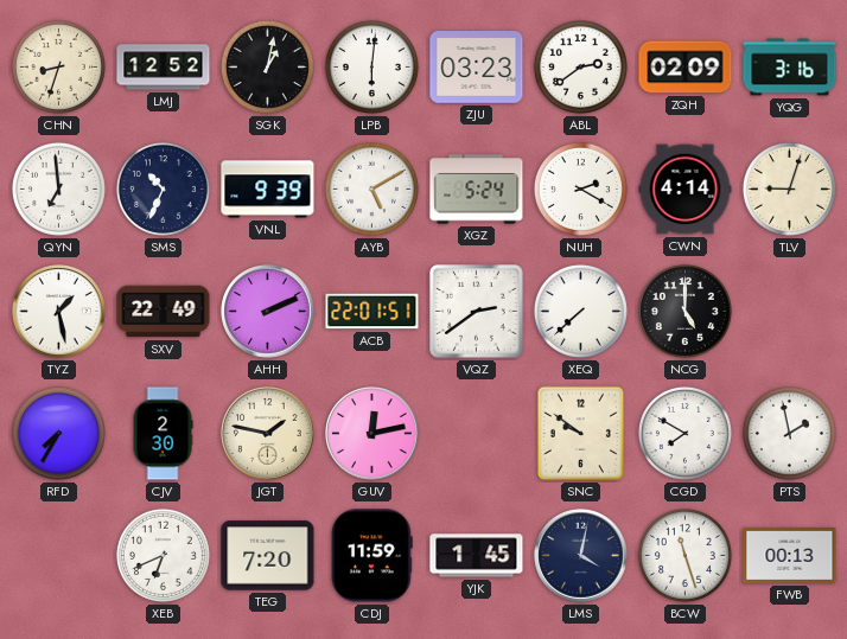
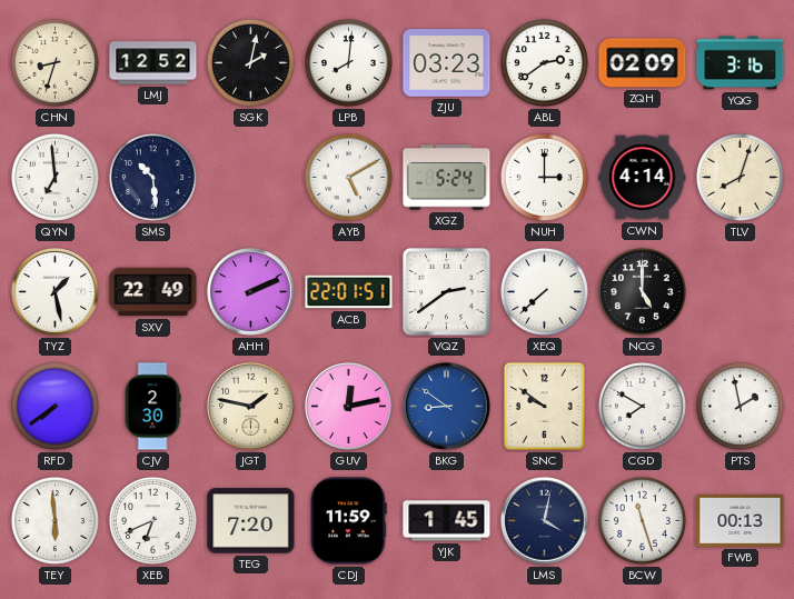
SGK: 1:02 -> 2:02 (250, 62)
LPB: 6:01 -> 8:01 (348, 62)
SMS: 10:34 -> 10:29 (152, 177)
VNL: 9:39 -> none (268, 190)
NUH: 2:20 -> 3:00 (544, 177)
TLV: 9:03 -> 8:03 (740, 177)
RFD: 7:35 -> 7:39 (54, 406)
BKG: none -> 8:51 (447, 407)
TEY: none -> 5:59 (54, 520)
